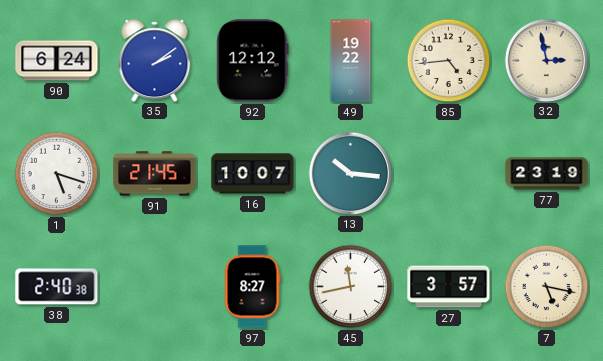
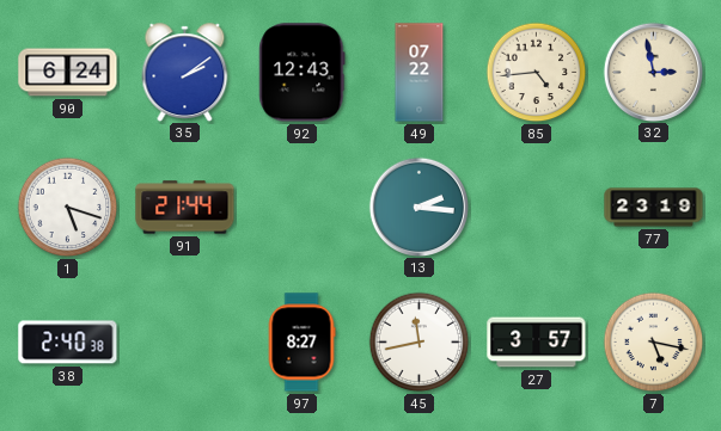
92: 12:12 -> 12:43 (303, 73)
49: 19:22 -> 07:22 (420, 73)
91: 21:45 -> 21:44 (185, 208)
16: 10:07 -> none (253, 174)
13: 10:16 -> 2:16 (418, 207)
